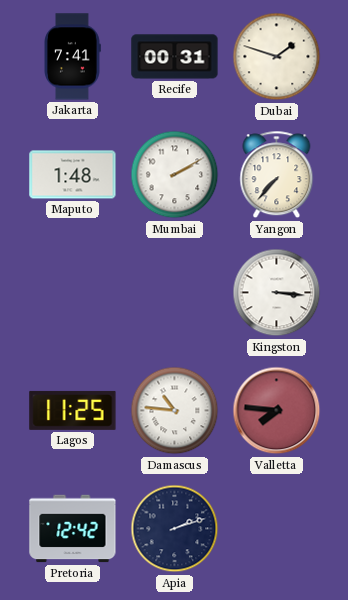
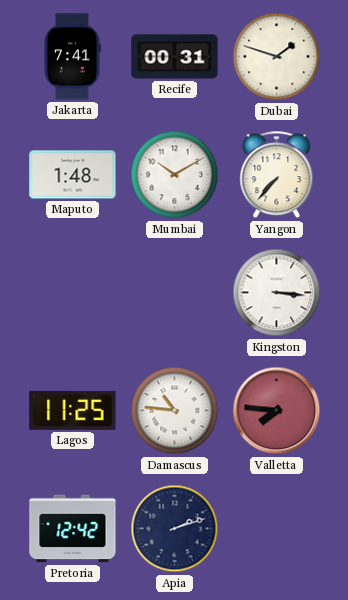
Mumbai: 2:10 -> 10:10 (175, 175)
